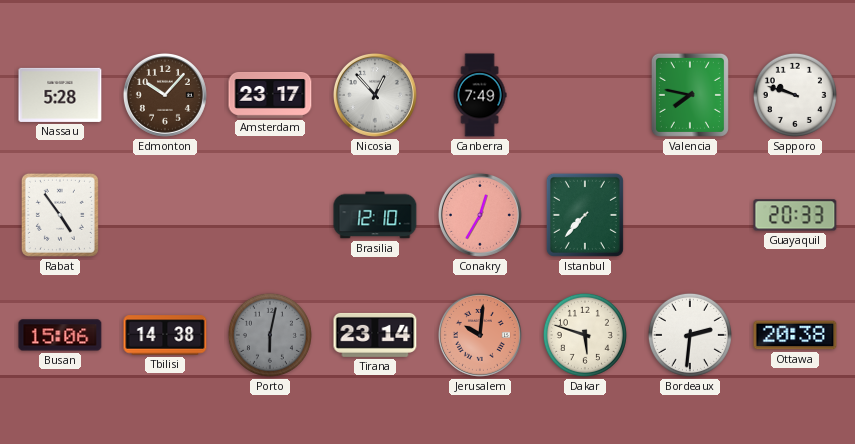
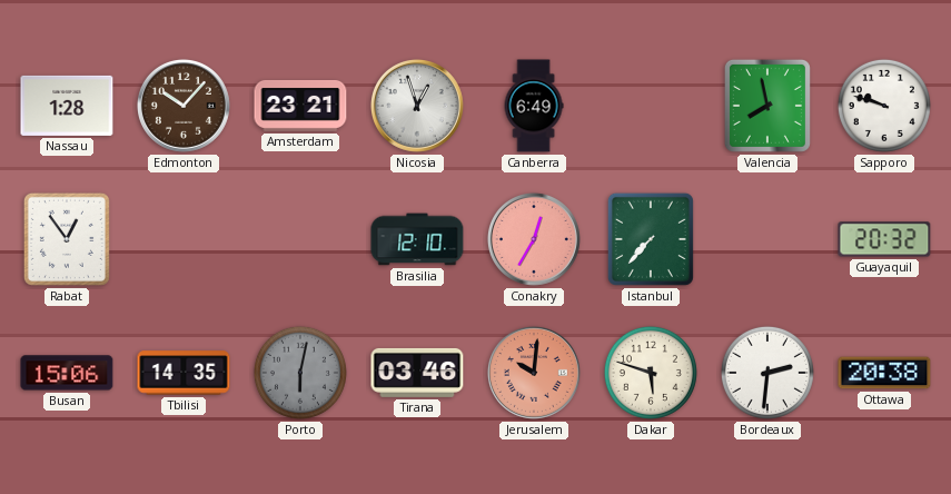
Nassau: 5:28 -> 1:28 (67, 106)
Amsterdam: 23:17 -> 23:21 (300, 106)
Nicosia: 12:53 -> 12:57 (417, 106)
Canberra: 7:49 -> 6:49 (534, 106)
Valencia: 7:47 -> 7:58 (767, 106)
Rabat: 4:54 -> 12:54 (67, 239)
Guayaquil: 20:33 -> 20:32 (884, 239)
Tbilisi: 14:38 -> 14:35 (184, 373)
Tirana: 23:14 -> 03:46 (417, 373)
